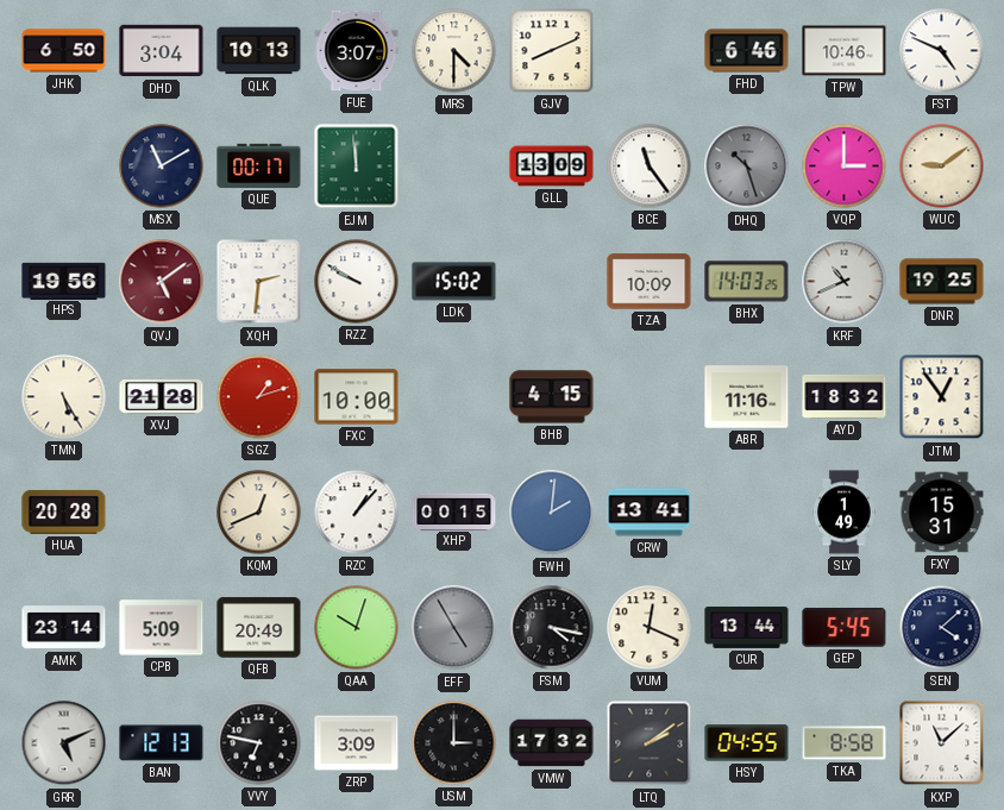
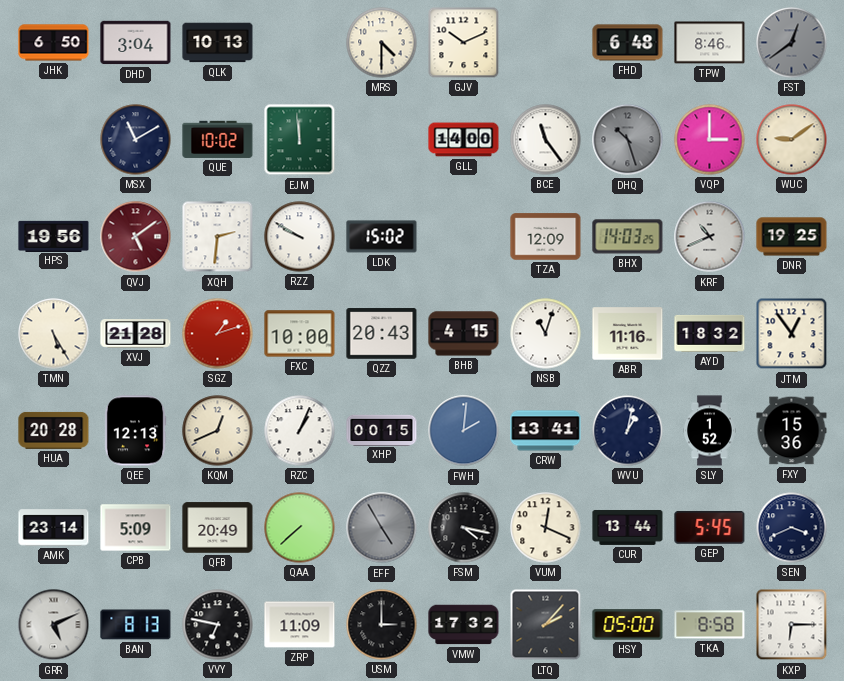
FUE: 3:07 -> none (357, 51)
GJV: 8:11 -> 10:11 (464, 43)
FHD: 6:46 -> 6:48 (628, 43)
TPW: 10:46 -> 8:46 (710, 43)
FST: 4:49 -> 12:39 (792, 43)
FST dial: white -> grey (792, 43)
QUE: 00:17 -> 10:02 (218, 139)
GLL: 13:09 -> 14:00 (464, 140)
TZA: 10:09 -> 12:09 (546, 237)
QZZ: none -> 20:43 (382, 334)
NSB: none -> 11:03 (546, 334)
QEE: none -> 12:13 (135, 431)
RZC: 1:07 -> 1:04 (300, 431)
WVU: none -> 1:02 (628, 431)
SLY: 1:49 -> 1:52 (710, 431)
FXY: 15:31 -> 15:36 (792, 431)
QAA: 10:03 -> 7:38 (300, 528)
SEN: 4:08 -> 3:41 (792, 528)
BAN: 12:13 -> 8:13 (136, 625)
ZRP: 3:09 -> 11:09 (300, 625)
LTQ: 2:09 -> 2:07 (546, 625)
HSY: 04:55 -> 05:00 (628, 625)
KXP: 11:08 -> 6:15 (792, 625)
